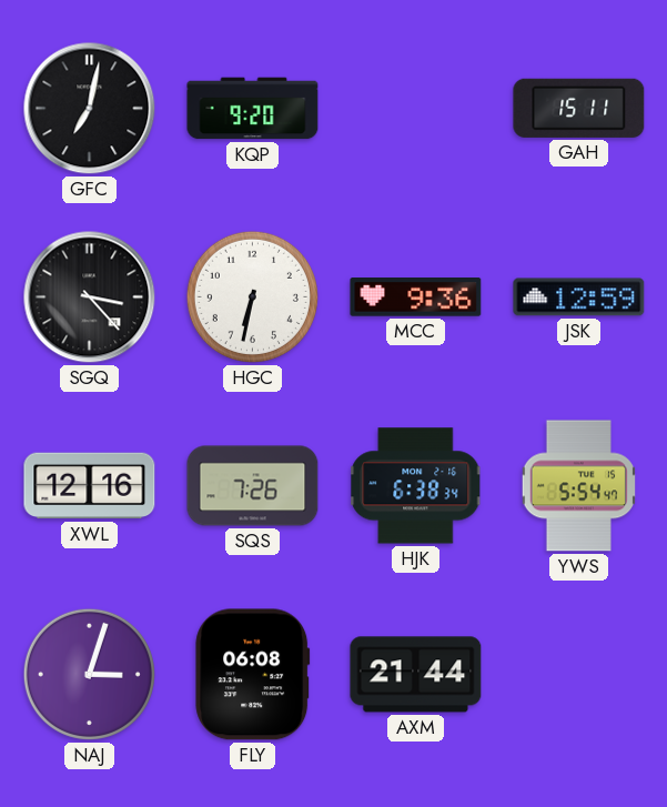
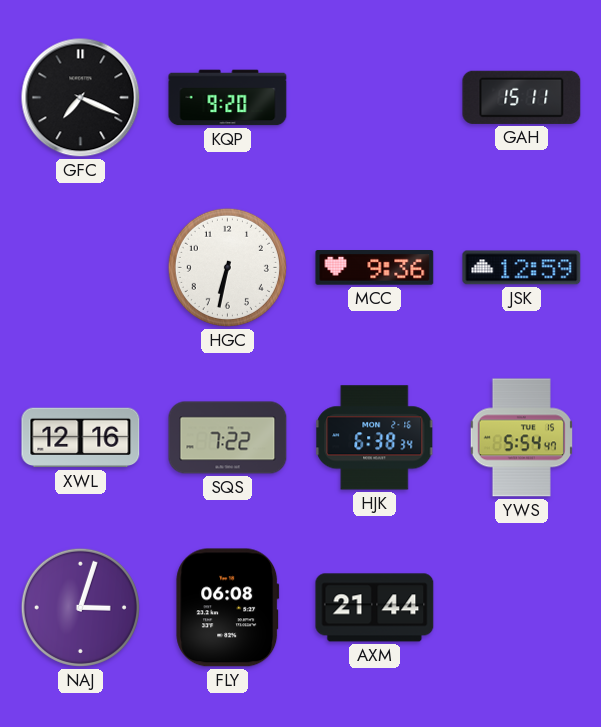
GFC: 7:02 -> 7:19 (81, 98)
SGQ: 3:23 -> none (90, 297)
SQS: 7:26 -> 7:22 (228, 438)
